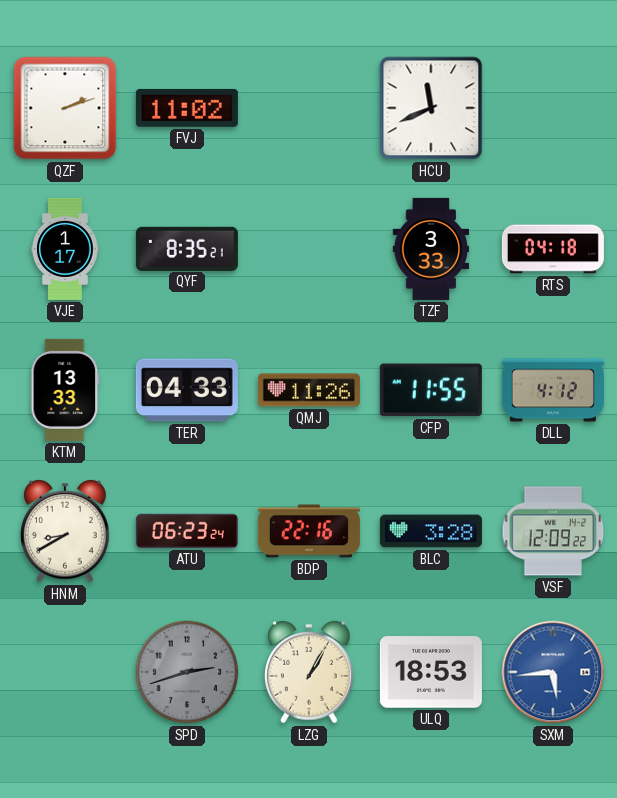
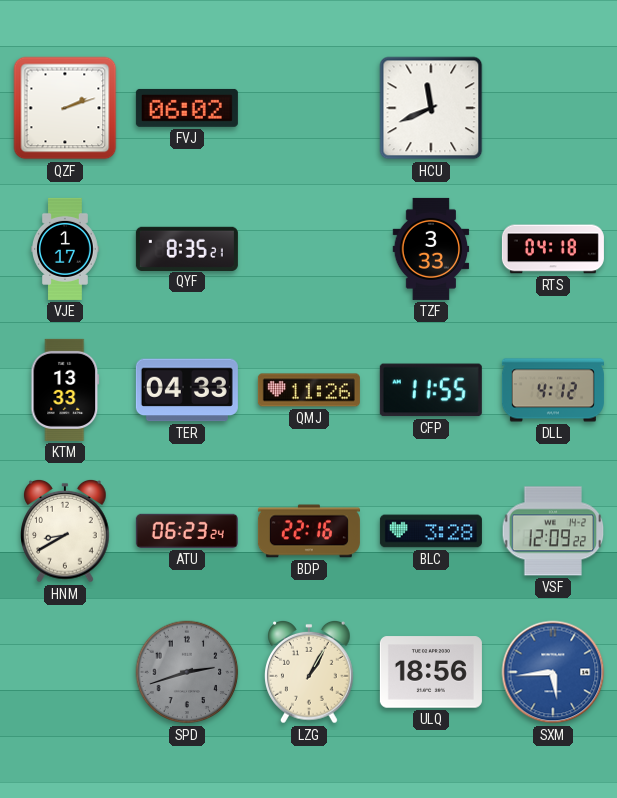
FVJ: 11:02 -> 06:02 (187, 108)
ULQ: 18:53 -> 18:56 (431, 672)
